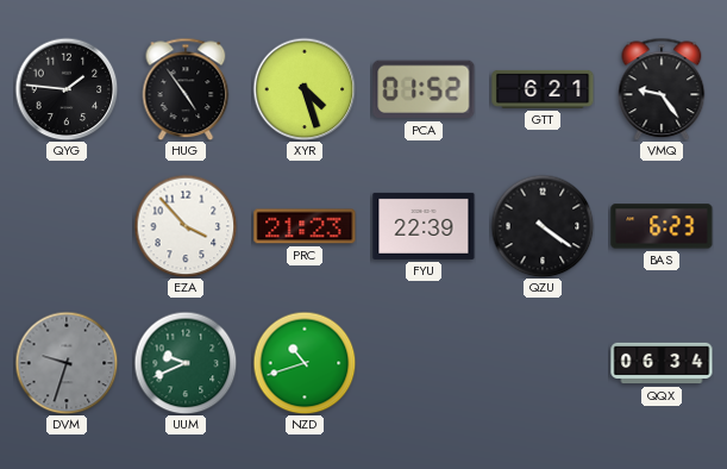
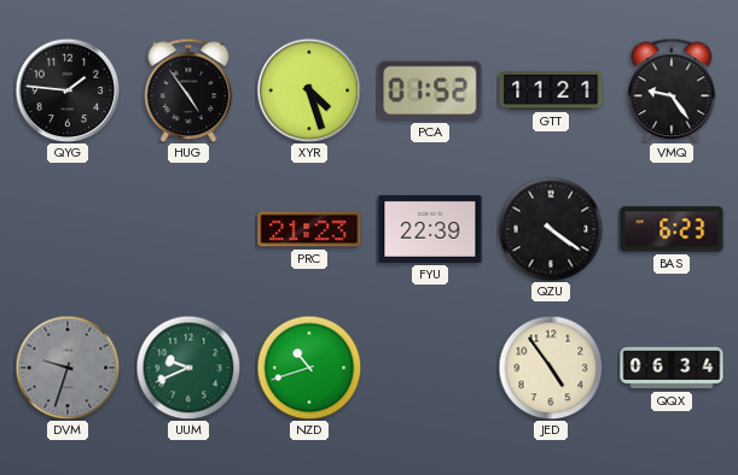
GTT: 6:21 -> 11:21 (551, 90)
EZA: 3:53 -> none (186, 226)
JED: none -> 4:54 (551, 368)
